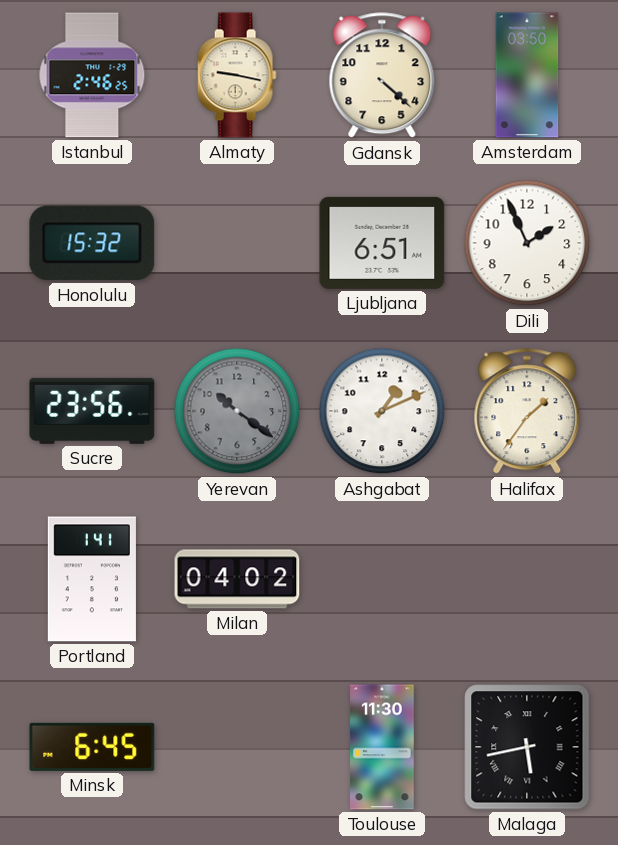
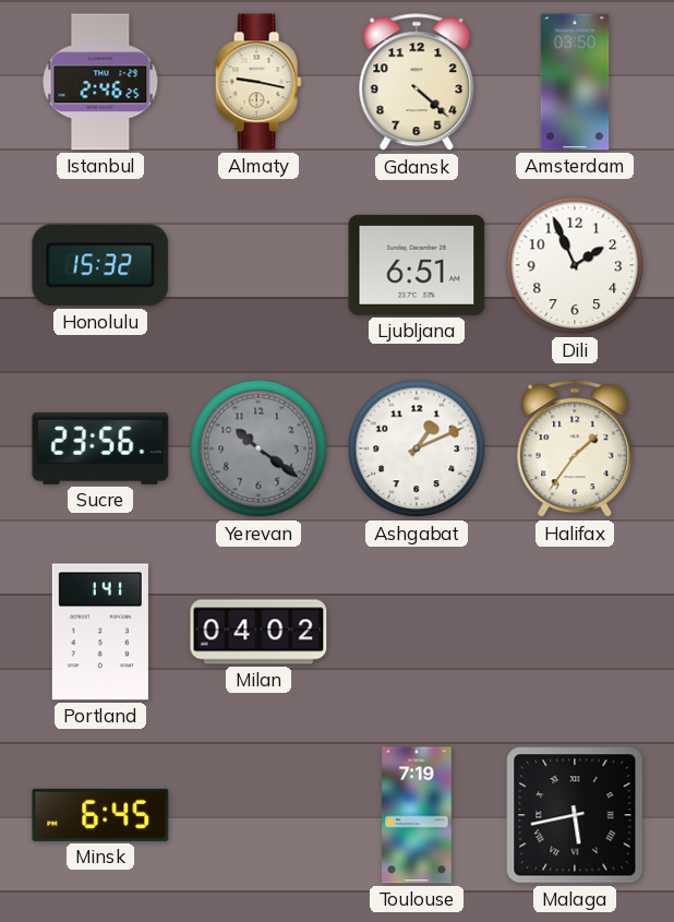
Toulouse: 11:30 -> 7:19 (418, 815)
